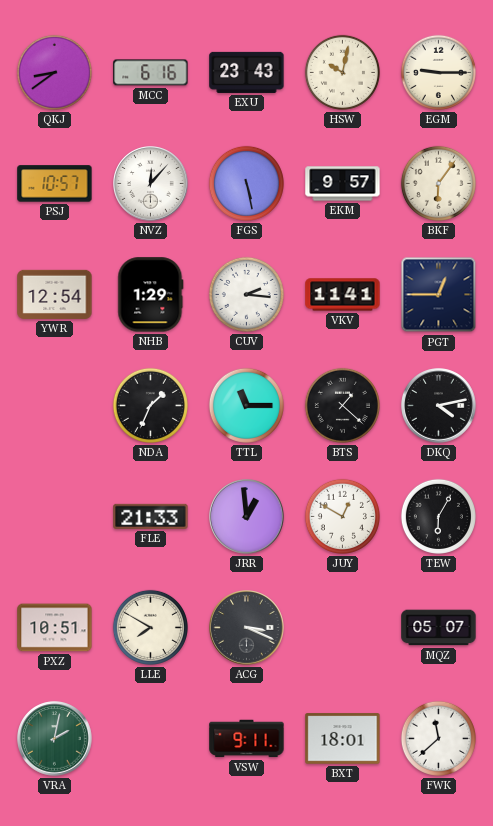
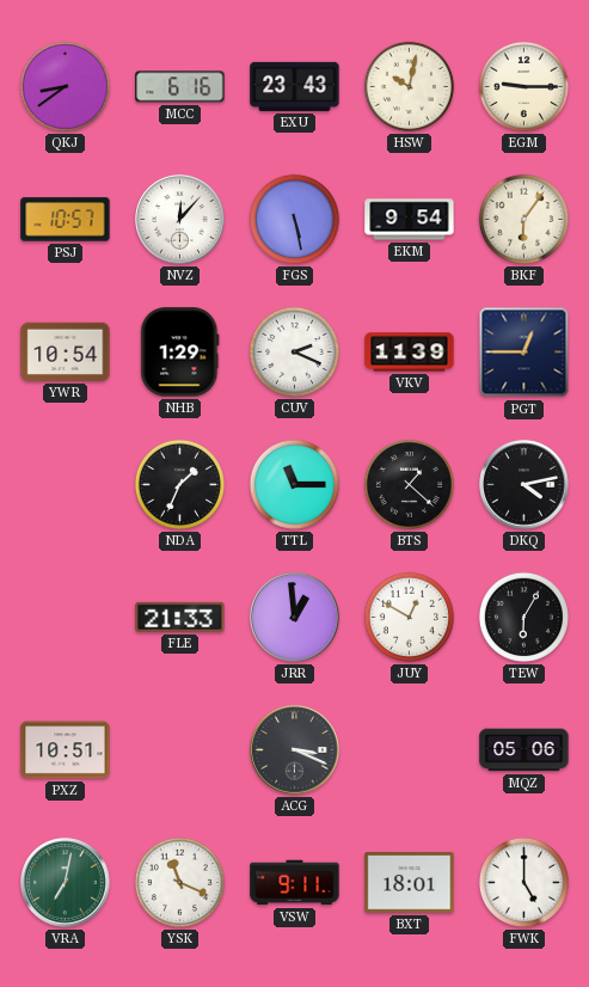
EKM: 9:57 -> 9:54 (410, 220)
YWR: 12:54 -> 10:54 (66, 351)
CUV: 2:16 -> 2:19 (294, 351)
VKV: 11:41 -> 11:39 (410, 352)
LLE: 7:50 -> none (150, 627)
MQZ: 05:07 -> 05:06 (524, 750)
VRA: 2:02 -> 7:02 (66, 883)
YSK: none -> 11:19 (179, 882)
FWK: 11:38 -> 5:00 (523, 882)
